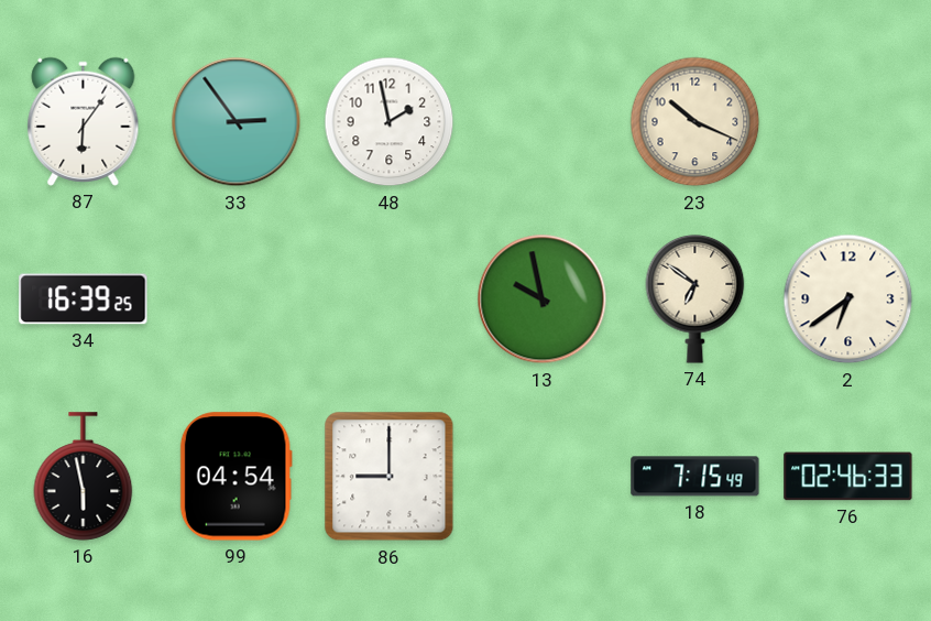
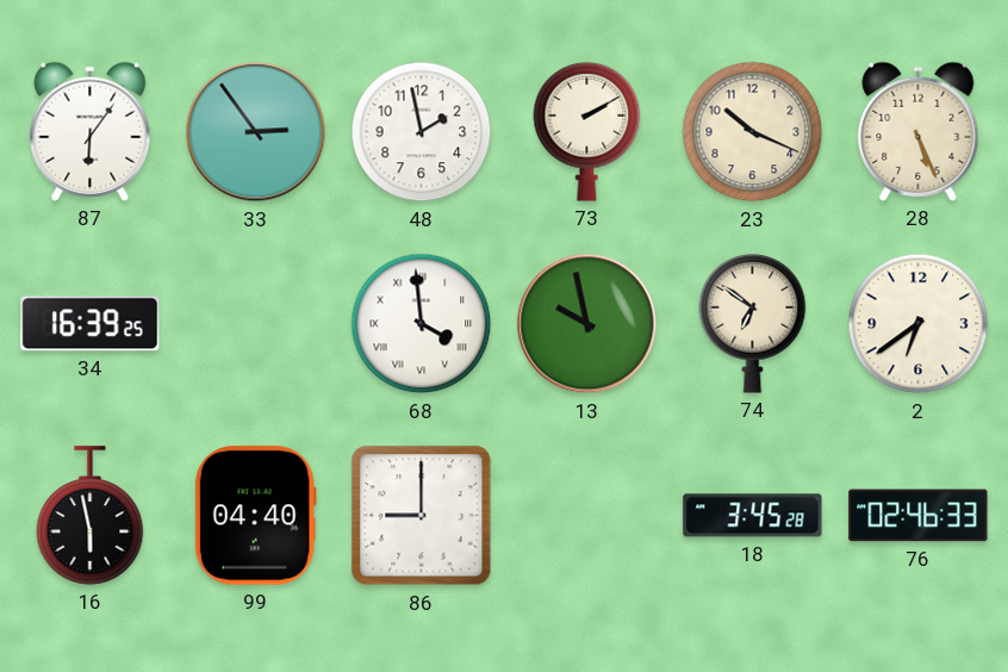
73: none -> 2:10 (587, 131)
28: none -> 5:26 (919, 131)
68: none -> 3:59 (422, 324)
99: 04:54 -> 04:40 (255, 516)
18: 7:15 -> 3:45 (753, 516)
